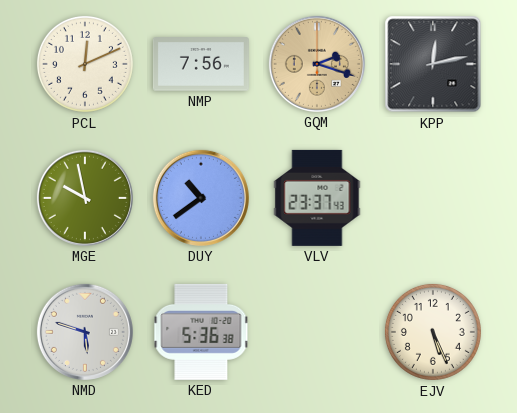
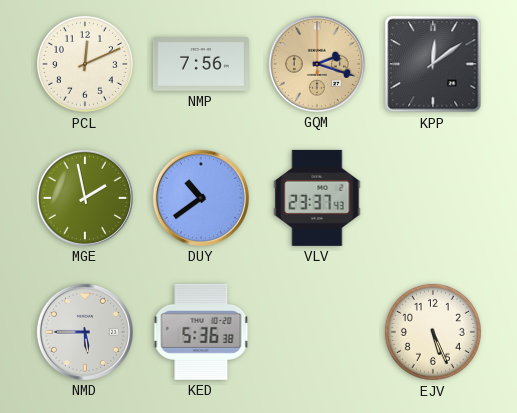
KPP: 12:13 -> 12:09 (433, 64)
MGE: 9:58 -> 1:58 (85, 198)
NMD: 5:48 -> 5:45 (85, 332)
